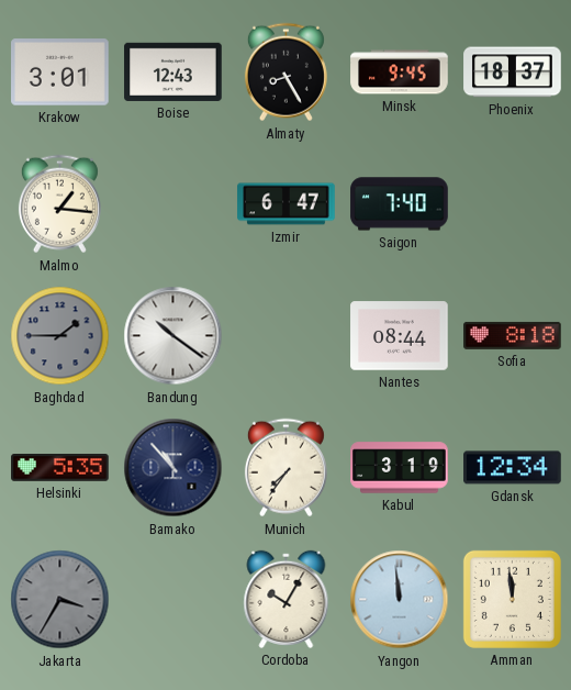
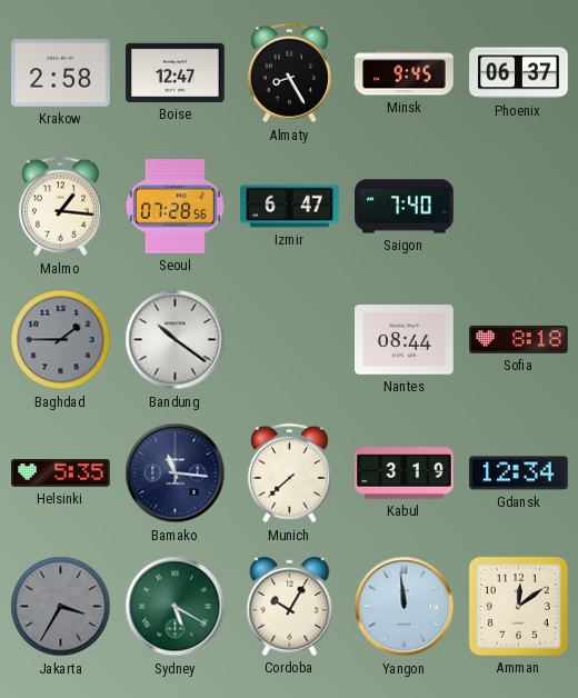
Krakow: 3:01 -> 2:58 (61, 73)
Boise: 12:43 -> 12:47 (176, 72)
Phoenix: 18:37 -> 06:37 (519, 73)
Seoul: none -> 07:28 (175, 207)
Bamako: 10:53 -> 11:16 (176, 473)
Munich: 7:36 -> 7:38 (289, 473)
Sydney: none -> 5:20 (176, 607)
Amman: 11:59 -> 12:09 (518, 606)
